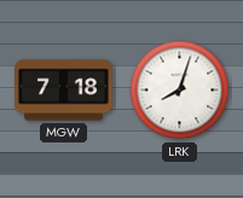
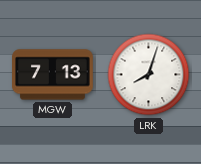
MGW: 7:18 -> 7:13 (53, 75)
